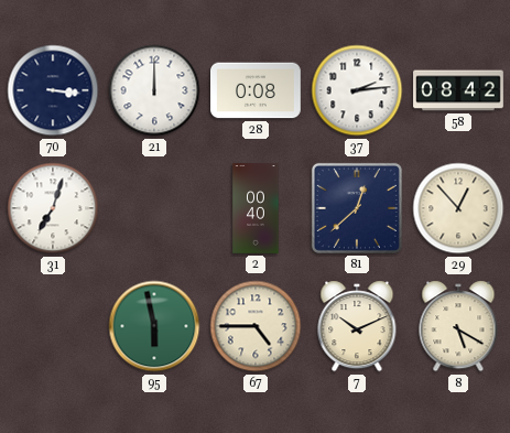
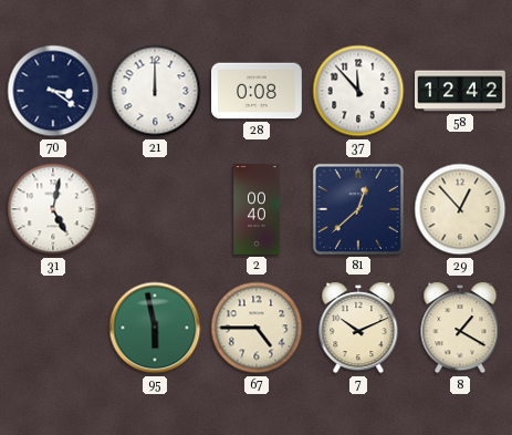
70: 3:16 -> 3:21 (53, 91)
37: 2:14 -> 11:53 (358, 91)
58: 08:42 -> 12:42 (460, 91)
31: 7:03 -> 5:02 (53, 209)
8: 5:20 -> 1:20 (460, 328)
